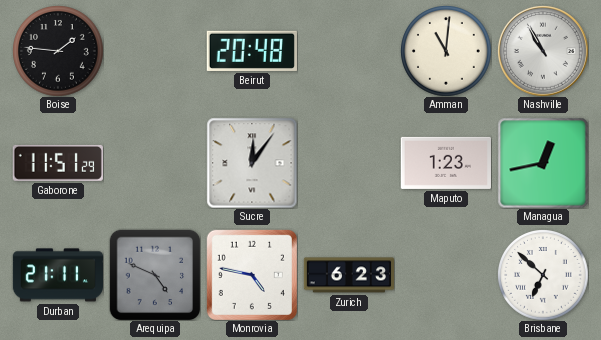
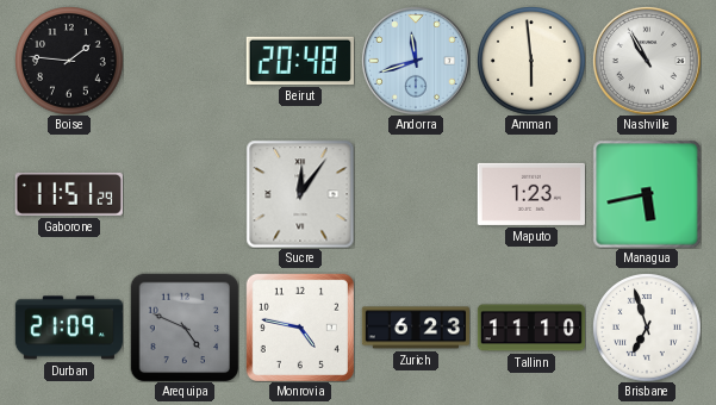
Andorra: none -> 11:42 (416, 61)
Amman: 11:01 -> 5:59 (531, 61)
Managua: 12:43 -> 5:43 (647, 194)
Durban: 21:11 -> 21:09 (68, 328)
Tallinn: none -> 11:10 (531, 328)
Brisbane: 6:52 -> 6:57 (647, 328)
